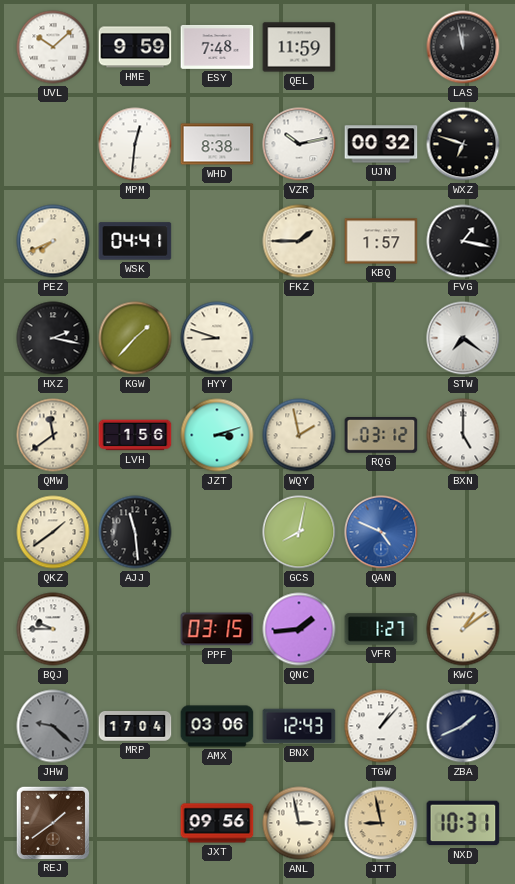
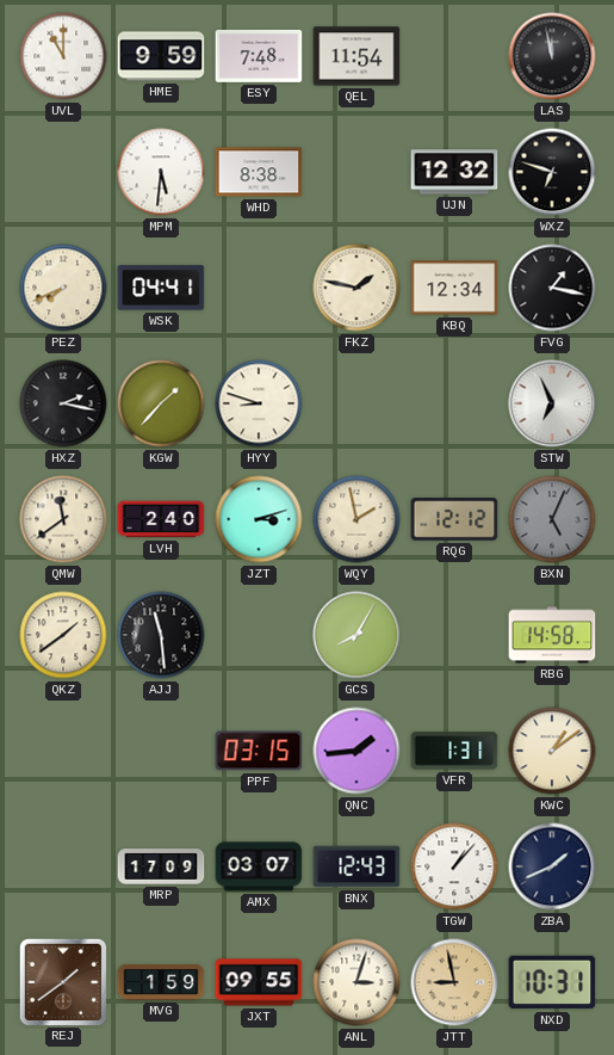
UVL: 10:08 -> 11:00 (63, 56)
QEL: 11:59 -> 11:54 (356, 56)
MPM: 12:31 -> 5:31 (161, 172)
VZR: 10:13 -> none (299, 144)
UJN: 00:32 -> 12:32 (454, 172)
FKZ: 1:45 -> 1:47 (356, 288)
KBQ: 1:57 -> 12:34 (454, 288)
STW: 7:21 -> 6:56 (552, 403)
LVH: 1:56 -> 2:40 (161, 519)
RQG: 03:12 -> 12:12 (454, 520)
BXN: 5:00 -> 5:04 (552, 519)
BXN dial: white -> grey (552, 519)
GCS: 8:02 -> 8:05 (356, 635)
QAN: 4:49 -> none (381, 532)
RBG: none -> 14:58 (552, 635)
BQJ: 9:45 -> none (53, 629)
VFR: 1:27 -> 1:31 (454, 751)
JHW: 9:22 -> none (53, 726)
MRP: 17:04 -> 17:09 (161, 866)
AMX: 03:06 -> 03:07 (259, 866)
MVG: none -> 1:59 (161, 982)
JXT: 09:56 -> 09:55 (259, 982)
ANL: 2:58 -> 3:03 (356, 982)
